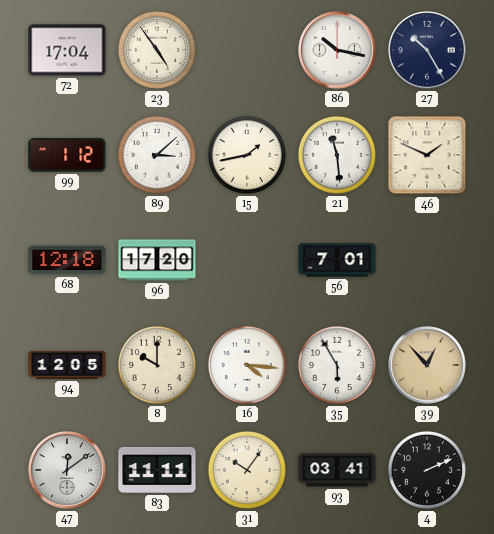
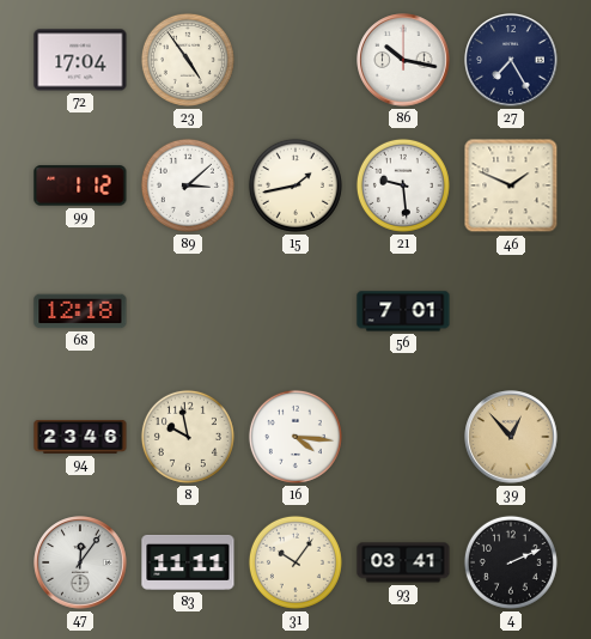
27: 10:25 -> 7:25 (511, 60)
21: 11:29 -> 9:29 (403, 185)
96: 17:20 -> none (157, 260)
94: 12:05 -> 23:46 (80, 437)
8: 10:00 -> 9:58 (188, 437)
35: 5:55 -> none (337, 365)
47: 12:09 -> 12:06 (80, 562)
